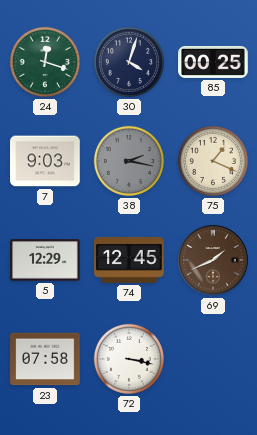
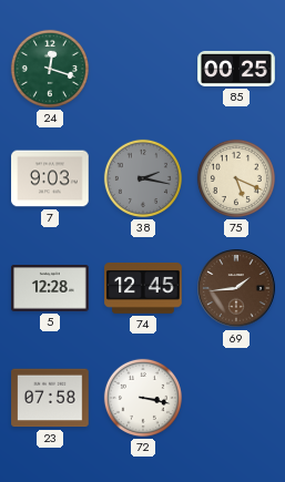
30: 4:03 -> none (129, 62)
75: 1:19 -> 5:19 (236, 178)
5: 12:29 -> 12:28 (50, 288)
69: 1:41 -> 1:44 (236, 288)
